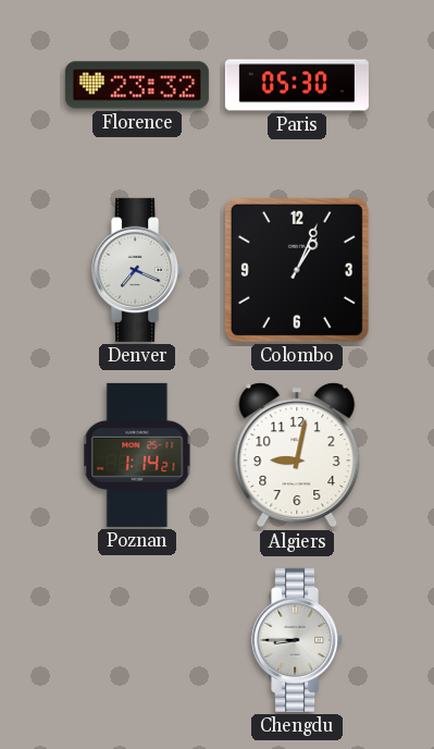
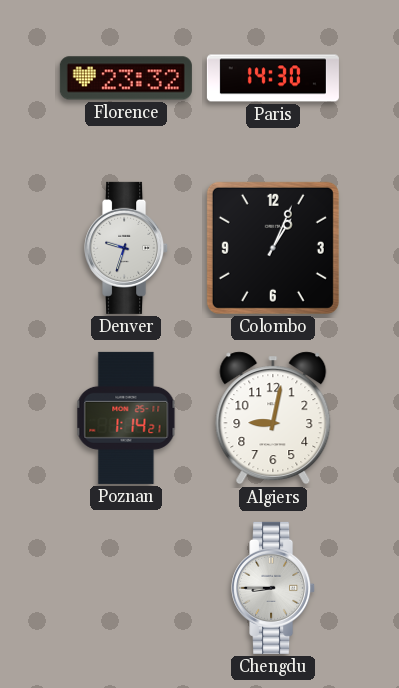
Paris: 05:30 -> 14:30 (273, 78)
Denver: 7:19 -> 9:33 (127, 248)
